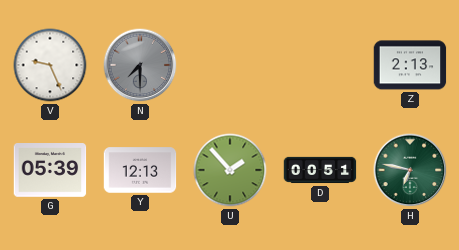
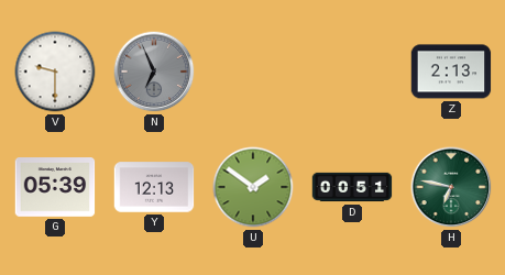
V: 9:26 -> 9:30 (55, 71)
N: 7:30 -> 6:56 (154, 71)
U: 1:53 -> 1:51 (253, 187)
